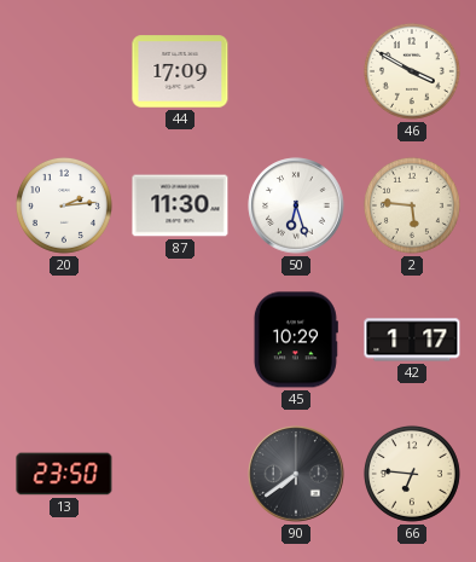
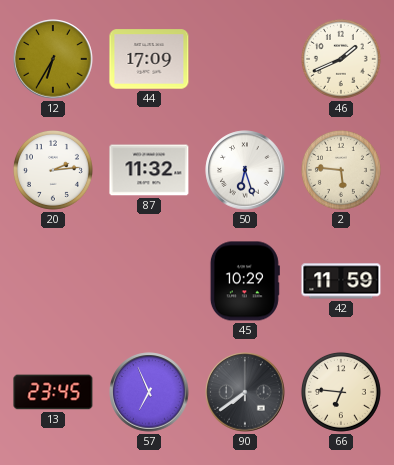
12: none -> 6:35 (53, 59)
46: 3:50 -> 1:41 (341, 59)
87: 11:30 -> 11:32 (149, 170)
42: 1:17 -> 11:59 (341, 281)
13: 23:50 -> 23:45 (53, 392)
57: none -> 6:56 (149, 392)
